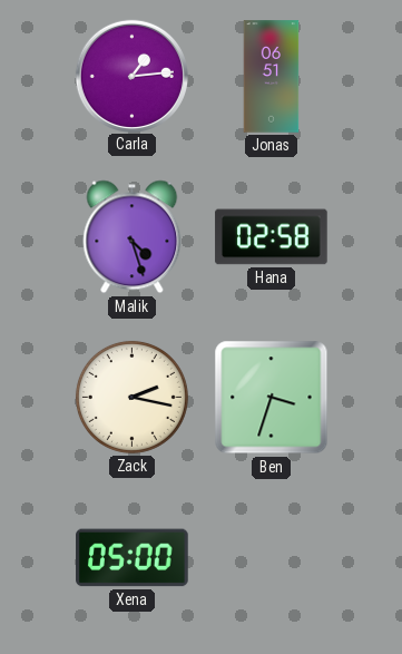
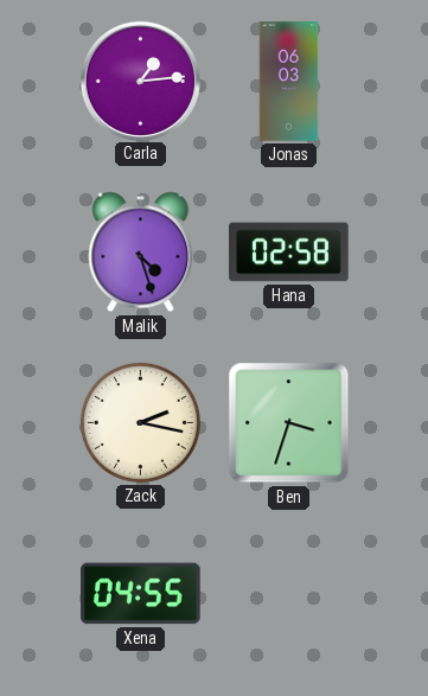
Jonas: 06:51 -> 06:03 (289, 82)
Xena: 05:00 -> 04:55 (141, 594)
